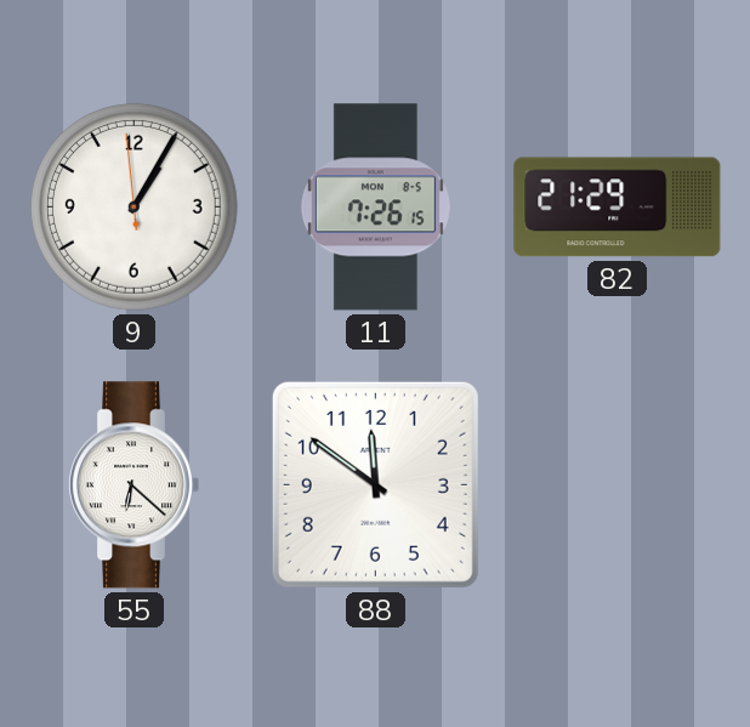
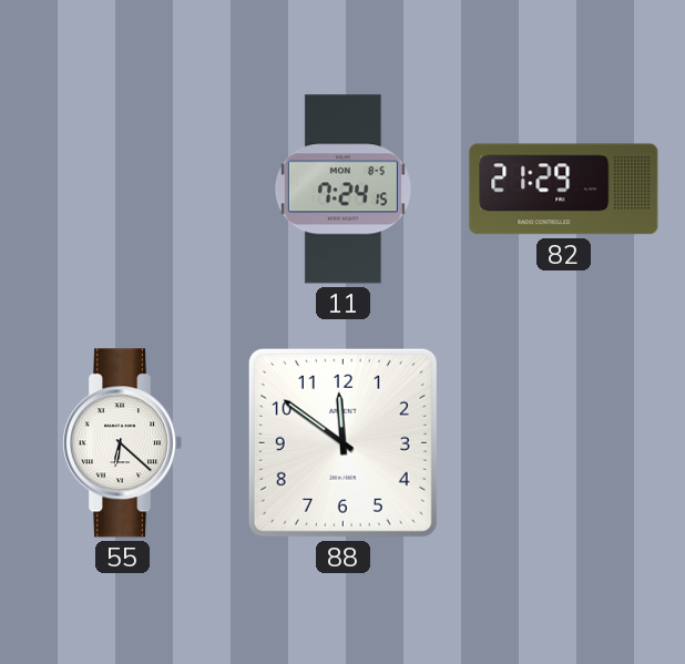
9: 1:04 -> none (133, 206)
11: 7:26 -> 7:24 (343, 190)
